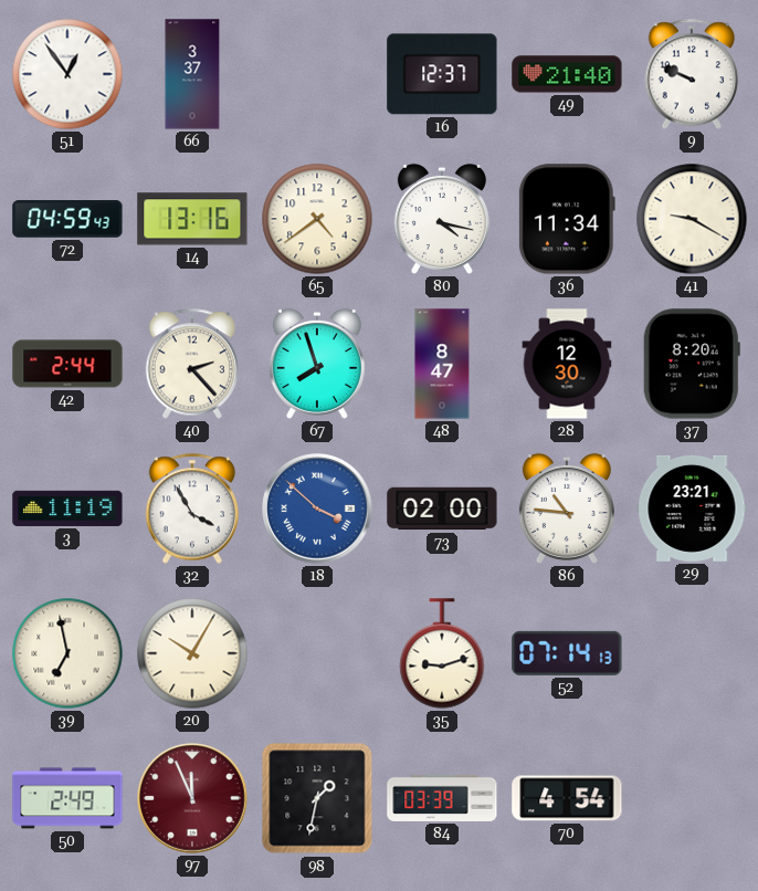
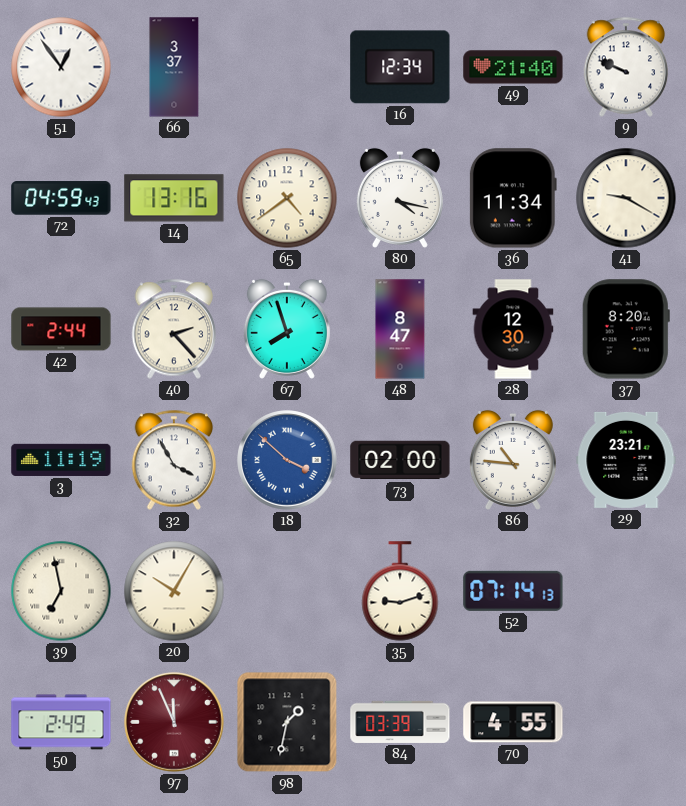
16: 12:37 -> 12:34 (400, 67)
70: 4:54 -> 4:55 (513, 722)
